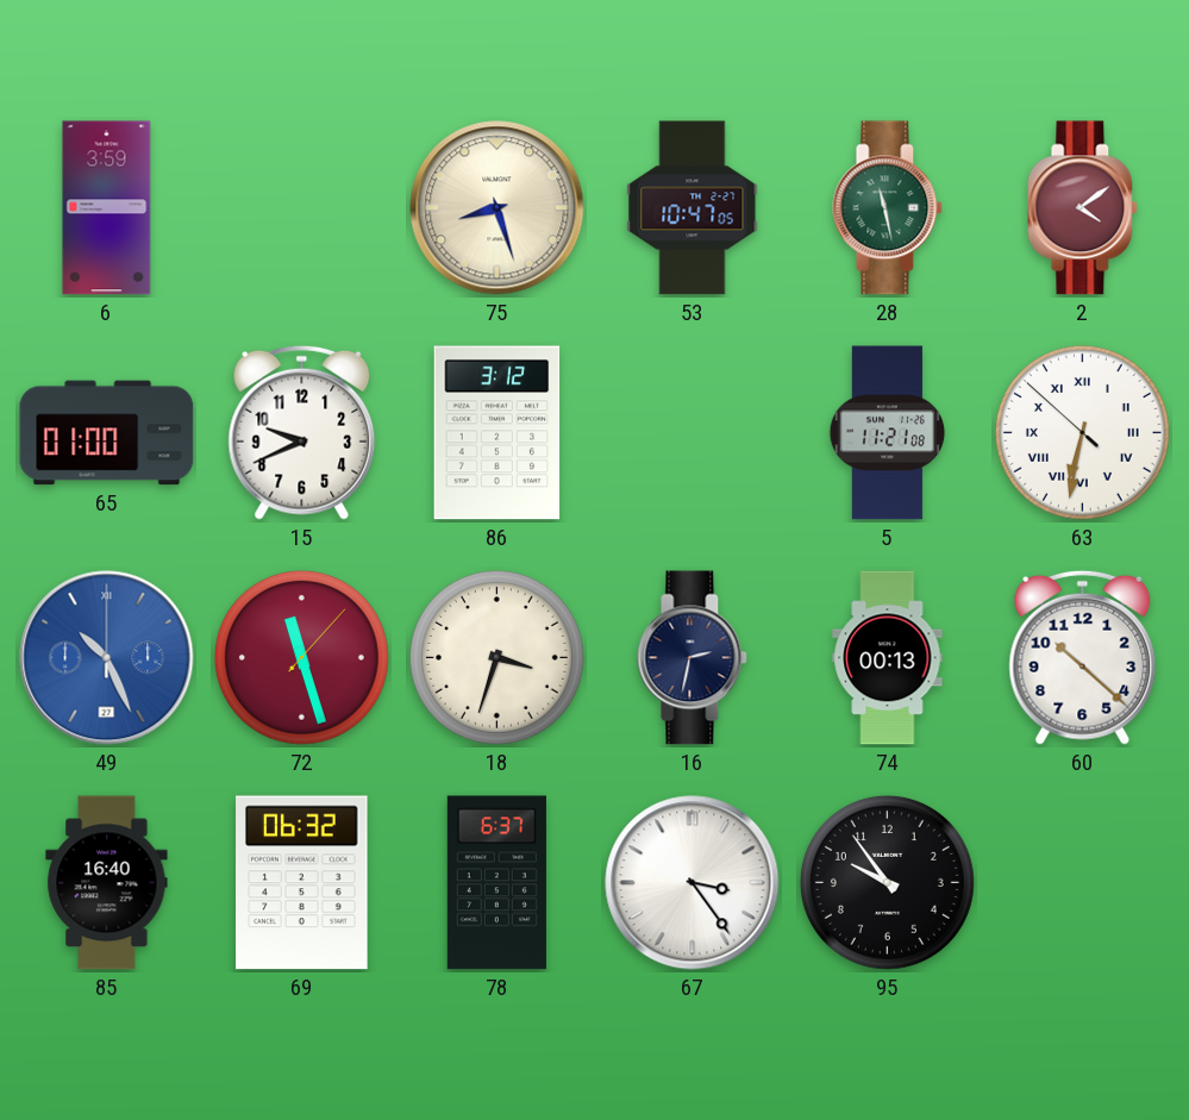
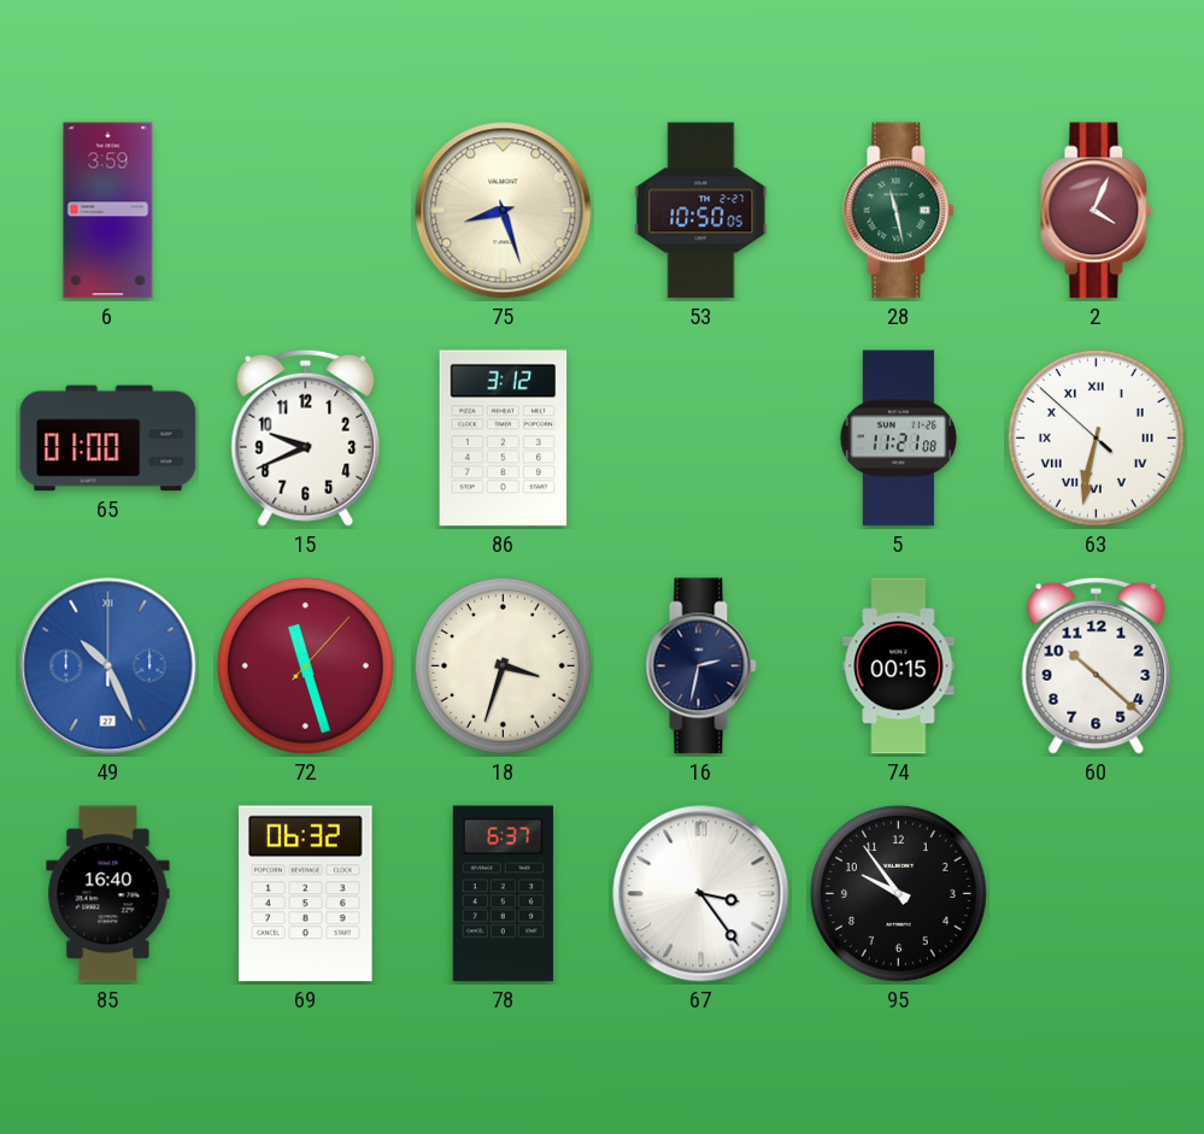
53: 10:47 -> 10:50 (701, 211)
2: 4:09 -> 4:04 (1097, 211)
74: 00:13 -> 00:15 (899, 666)
